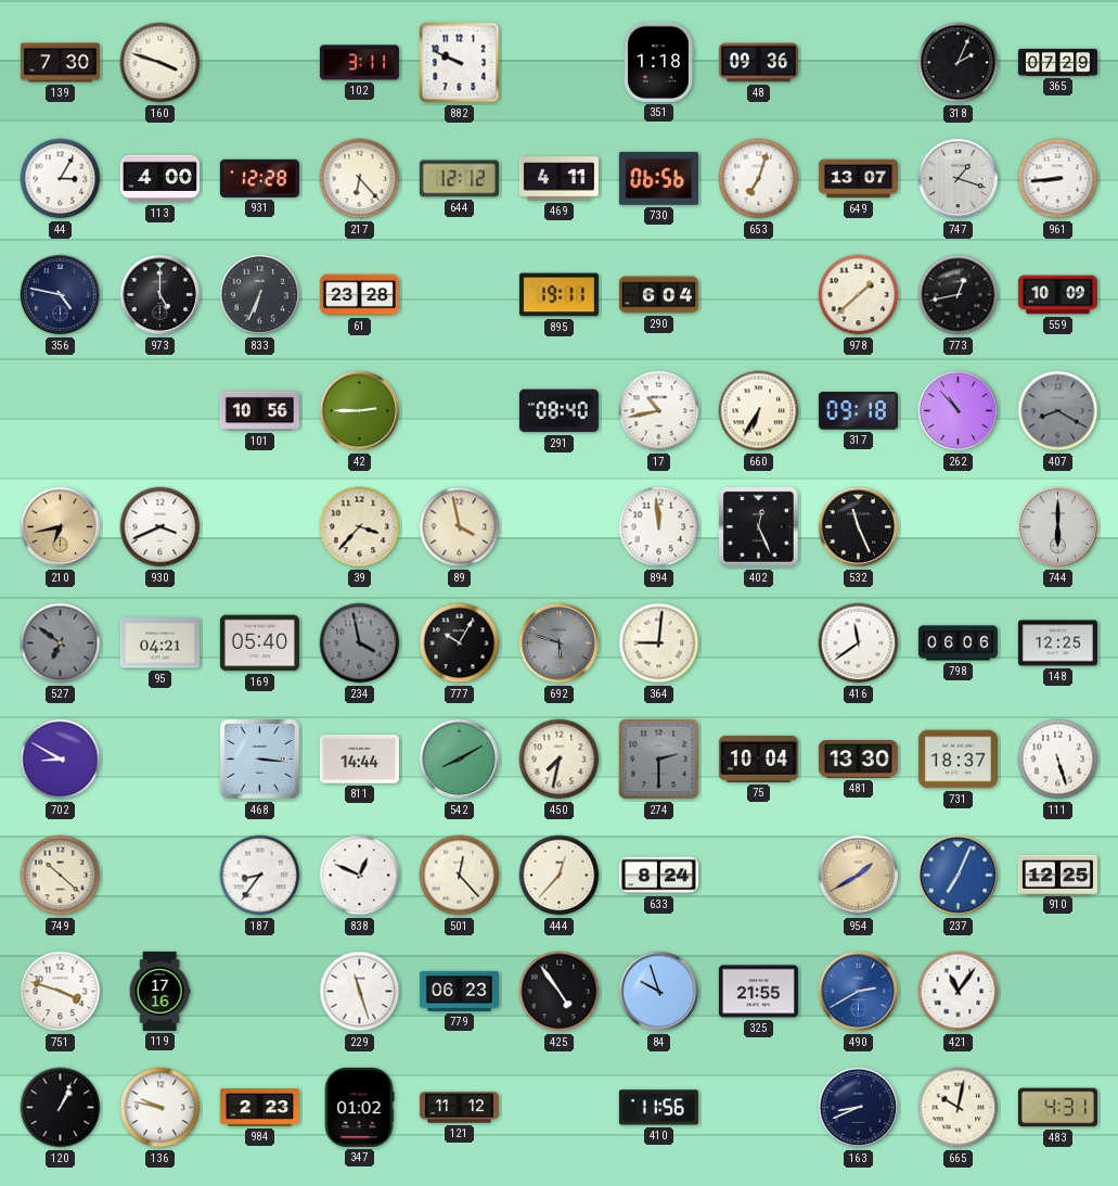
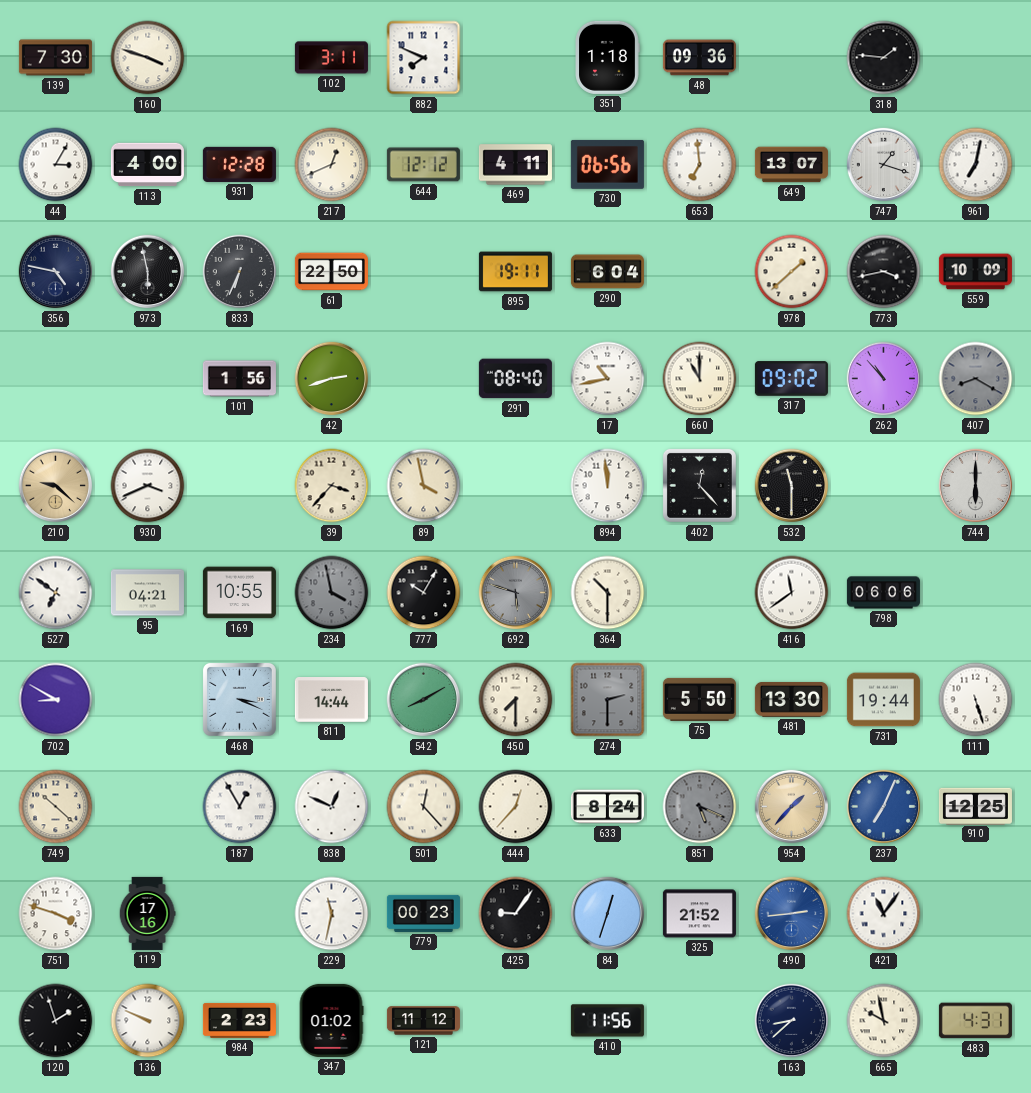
882: 9:49 -> 7:49 (424, 58)
318: 2:04 -> 1:46 (884, 58)
365: 07:29 -> none (1057, 62)
217: 6:23 -> 12:41 (332, 165)
653: 7:03 -> 6:59 (700, 165)
961: 8:44 -> 7:02 (976, 165)
973: 5:00 -> 5:58 (148, 272)
61: 23:28 -> 22:50 (331, 272)
773: 12:43 -> 3:43 (884, 272)
101: 10:56 -> 1:56 (239, 379)
42: 2:45 -> 2:42 (332, 379)
660: 6:35 -> 11:00 (700, 379)
317: 09:18 -> 09:02 (791, 379)
210: 6:43 -> 9:22 (56, 486)
402: 12:26 -> 12:23 (699, 485)
532: 11:26 -> 11:30 (792, 486)
527 dial: grey -> white (56, 593)
169: 05:40 -> 10:55 (239, 593)
364: 9:01 -> 10:30 (608, 593)
148: 12:25 -> none (1057, 643)
468: 3:16 -> 3:19 (239, 699)
450: 7:32 -> 7:30 (516, 700)
75: 10:04 -> 5:50 (699, 699)
731: 18:37 -> 19:44 (883, 700)
187: 8:36 -> 12:55 (240, 807)
851: none -> 5:19 (700, 807)
954: 1:40 -> 1:37 (792, 807)
229: 11:27 -> 11:32 (332, 914)
779: 06:23 -> 00:23 (423, 913)
425: 4:54 -> 9:06 (516, 914)
84: 9:57 -> 12:33 (608, 914)
325: 21:55 -> 21:52 (699, 914)
490: 2:40 -> 2:44 (792, 914)
120: 1:04 -> 1:57 (56, 1021)
136: 9:47 -> 9:49 (148, 1021)
163: 8:41 -> 8:38 (792, 1021)
665: 10:02 -> 9:58 (884, 1021)
